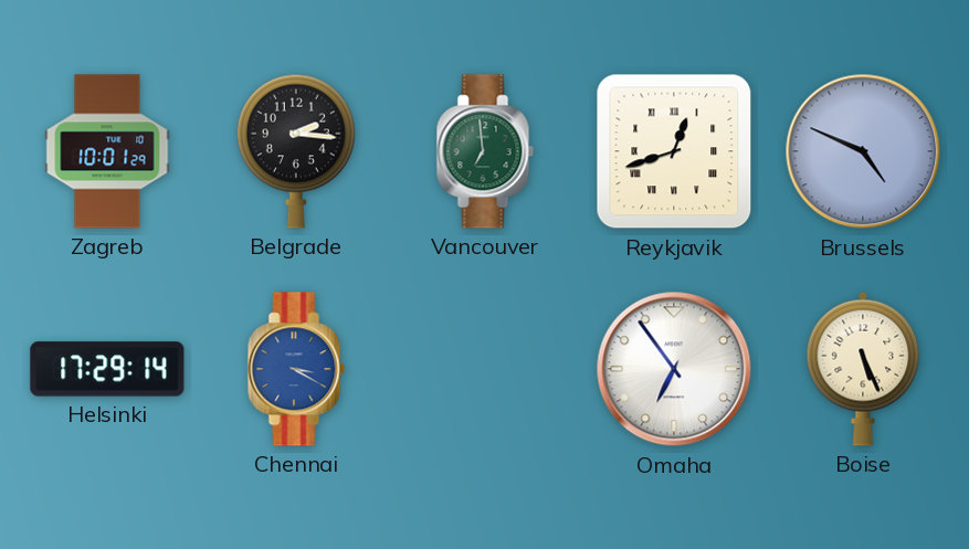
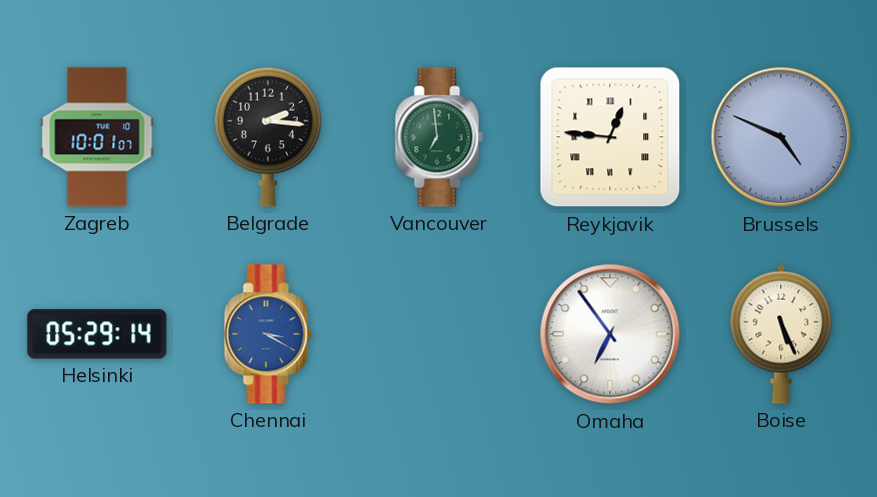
Zagreb: 10:01:29 -> 10:01:07 (97, 137)
Reykjavik: 12:42 -> 12:46 (610, 137)
Helsinki: 17:29 -> 05:29 (97, 334)
